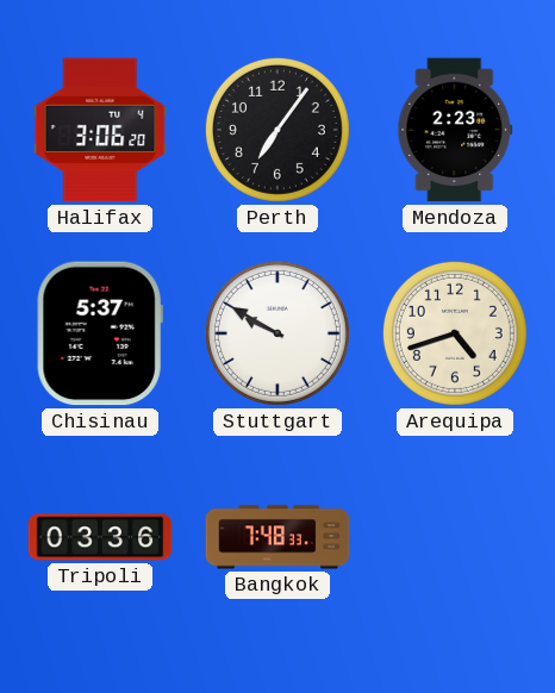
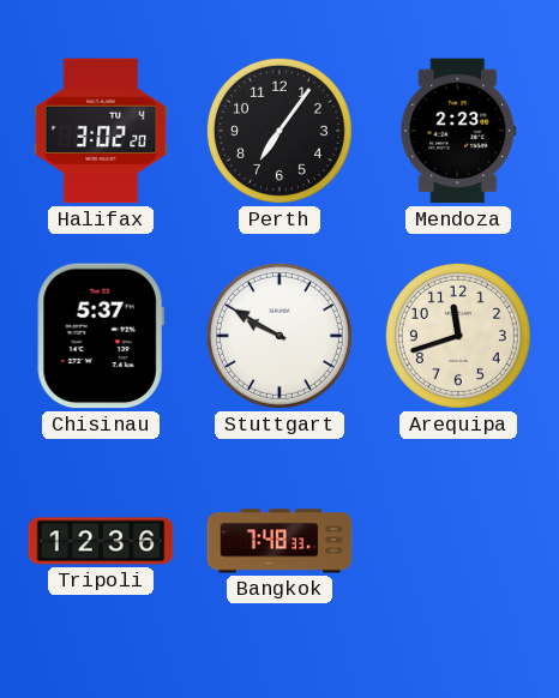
Halifax: 3:06 -> 3:02 (101, 131)
Arequipa: 4:42 -> 11:42 (458, 336)
Tripoli: 03:36 -> 12:36 (101, 541)
